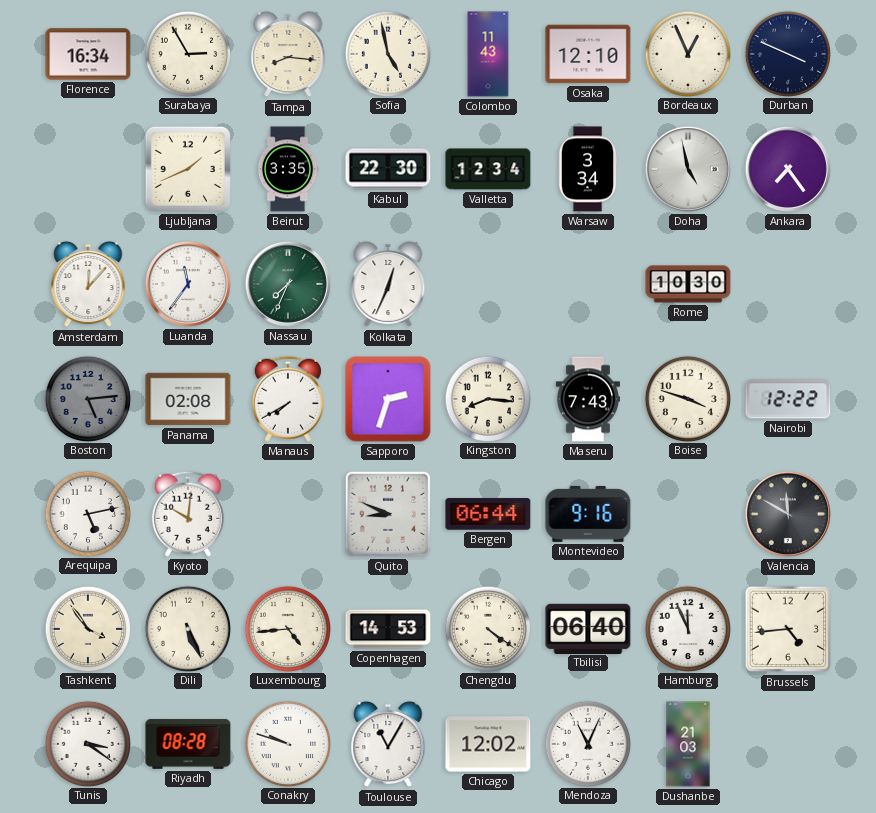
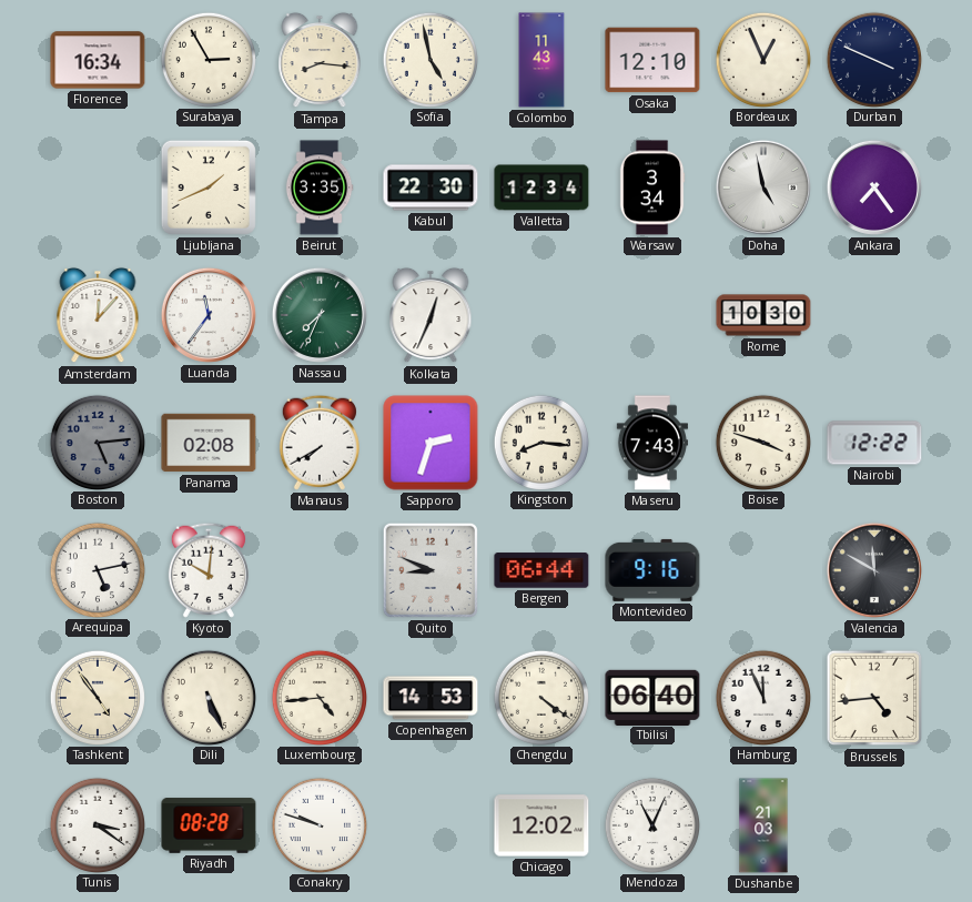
Tashkent: 3:54 -> 4:54 (97, 697)
Toulouse: 11:05 -> none (388, 744)
